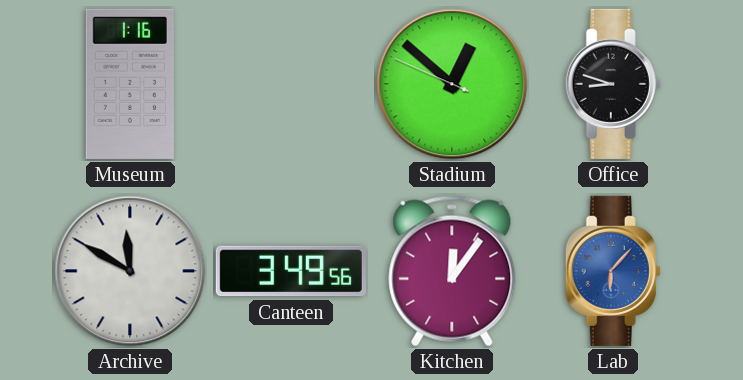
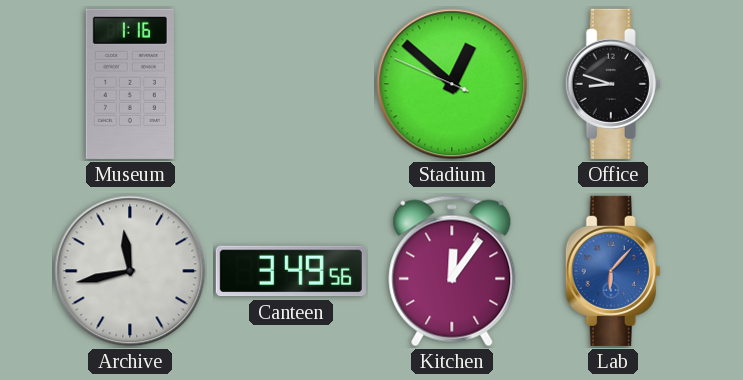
Archive: 11:50 -> 11:43 (130, 271)
